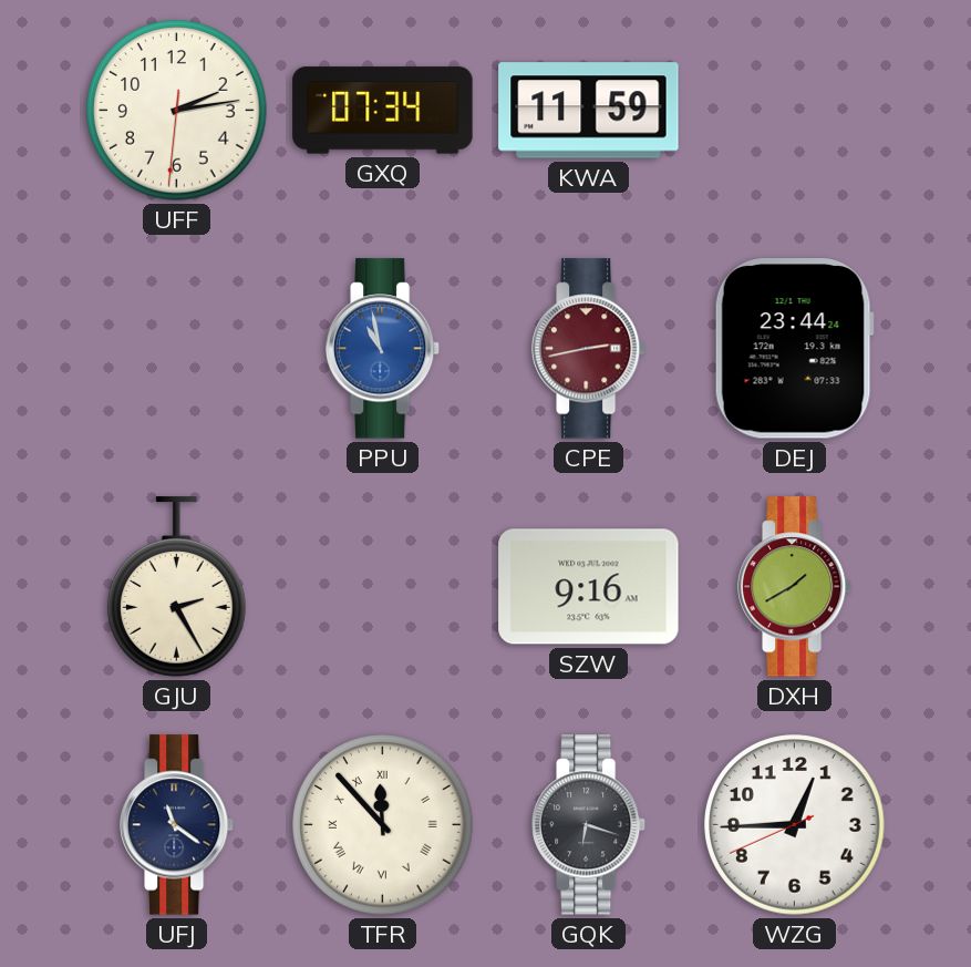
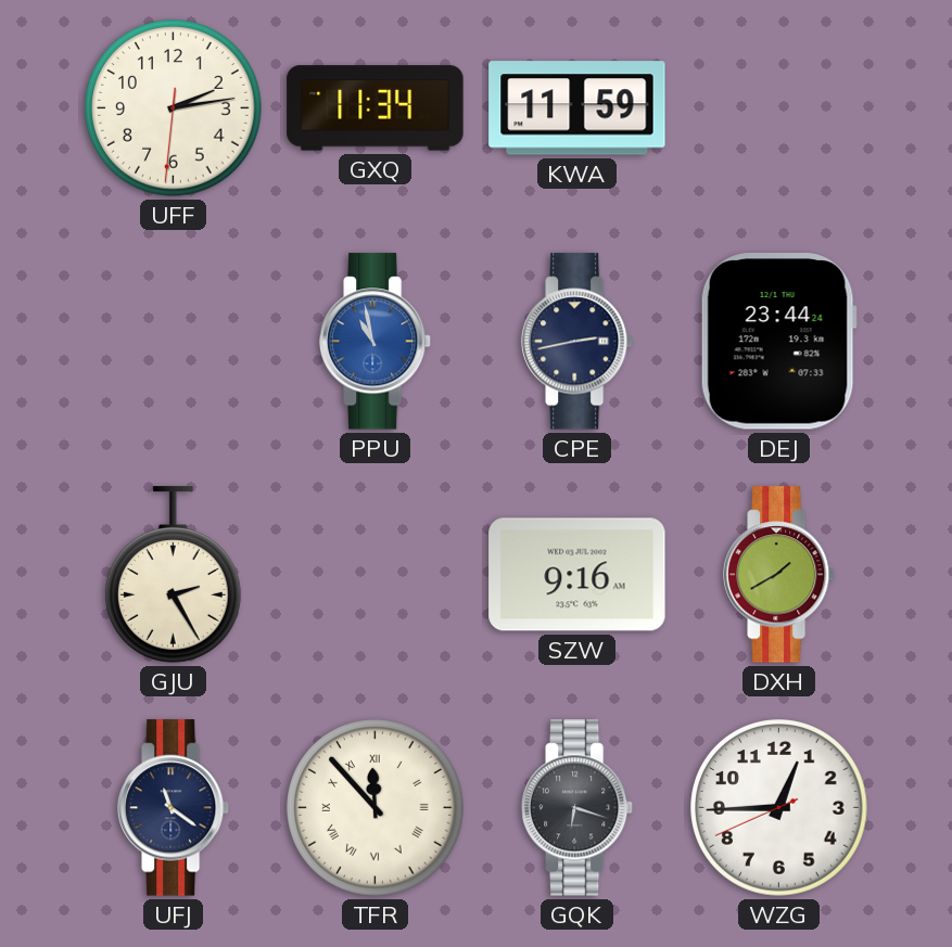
GXQ: 07:34 -> 11:34 (376, 108)
CPE dial: burgundy -> navy (577, 342)
